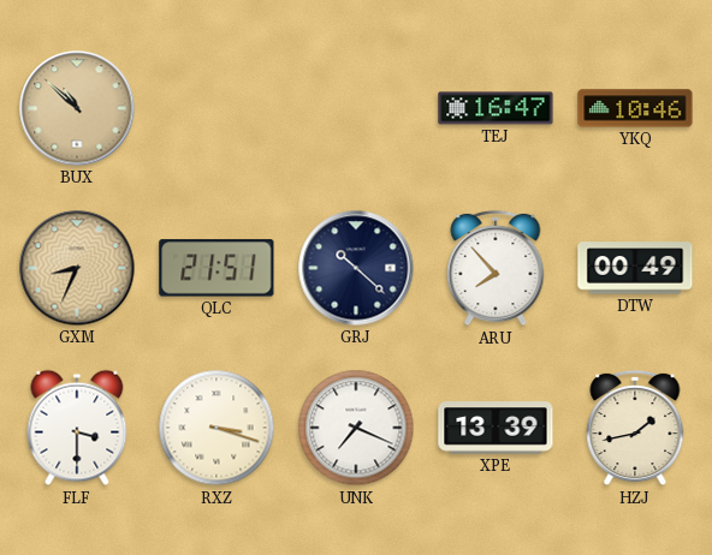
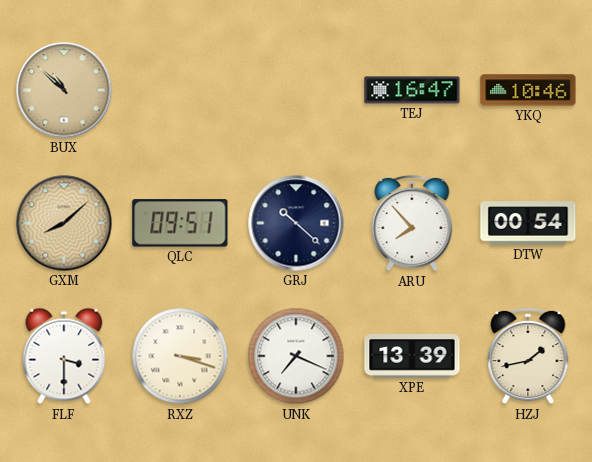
GXM: 8:34 -> 8:08 (64, 223)
QLC: 21:51 -> 09:51 (180, 223)
DTW: 00:49 -> 00:54 (528, 223)
